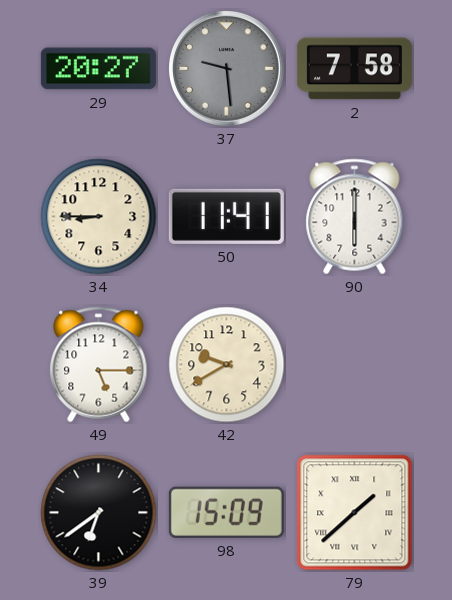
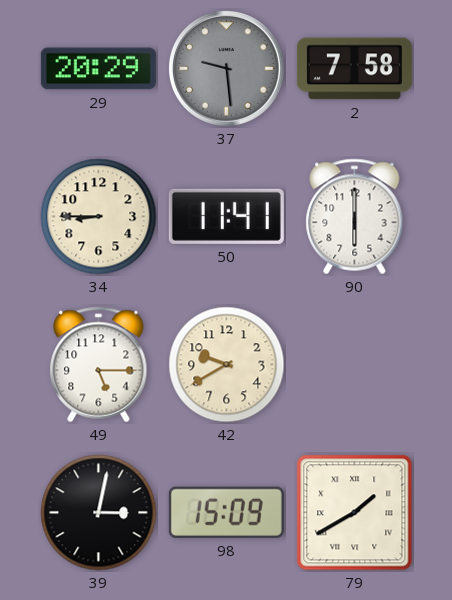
29: 20:27 -> 20:29 (98, 69)
39: 6:39 -> 3:02 (99, 513)
79: 1:38 -> 1:40 (355, 513)
